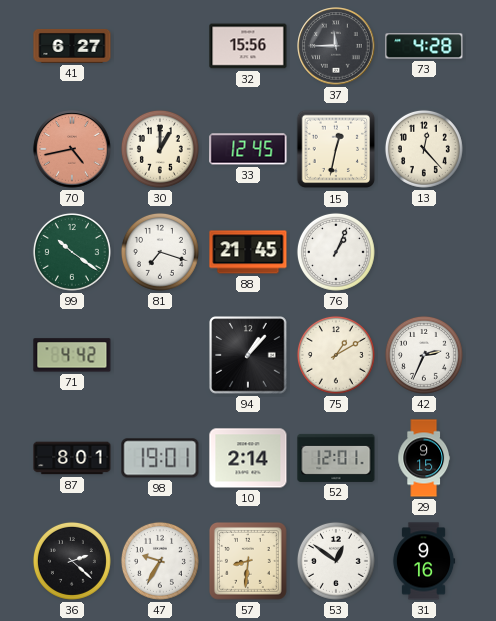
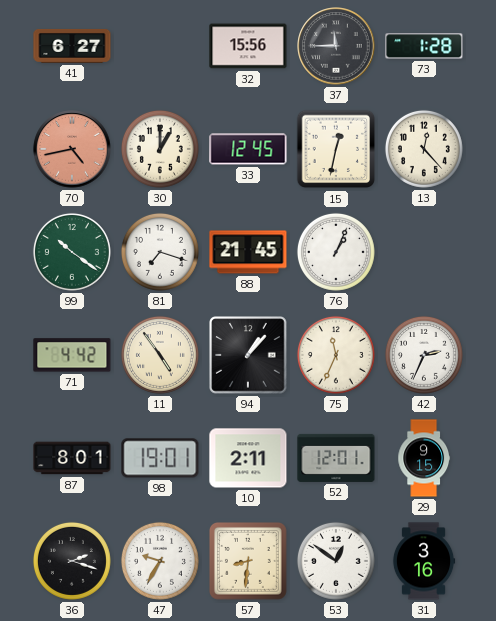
73: 4:28 -> 1:28 (424, 46)
11: none -> 4:54 (160, 355)
75: 1:10 -> 11:34 (336, 355)
10: 2:14 -> 2:11 (248, 458)
36: 2:22 -> 2:18 (72, 561)
31: 9:16 -> 3:16 (424, 561)
